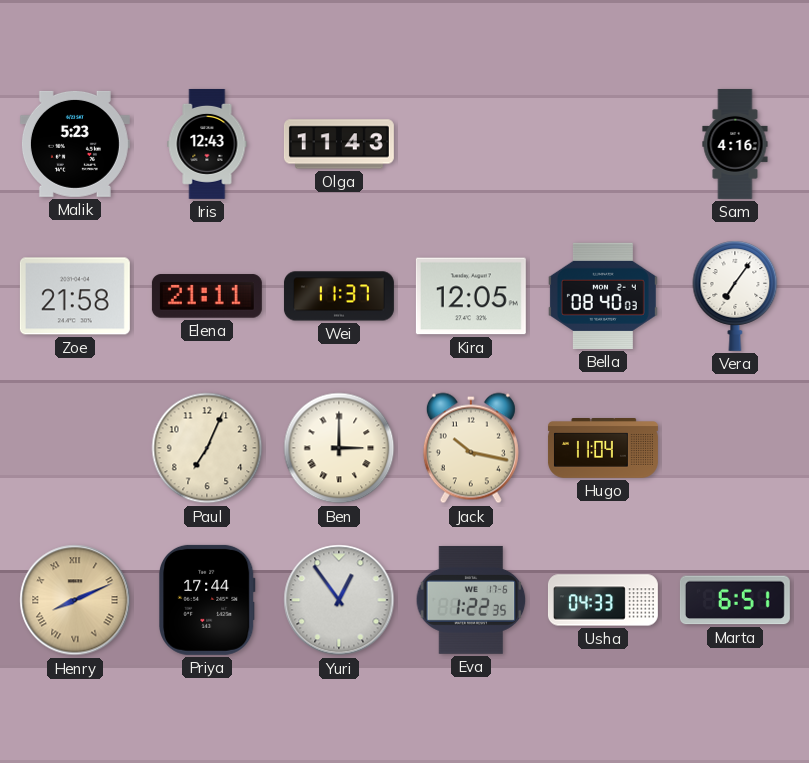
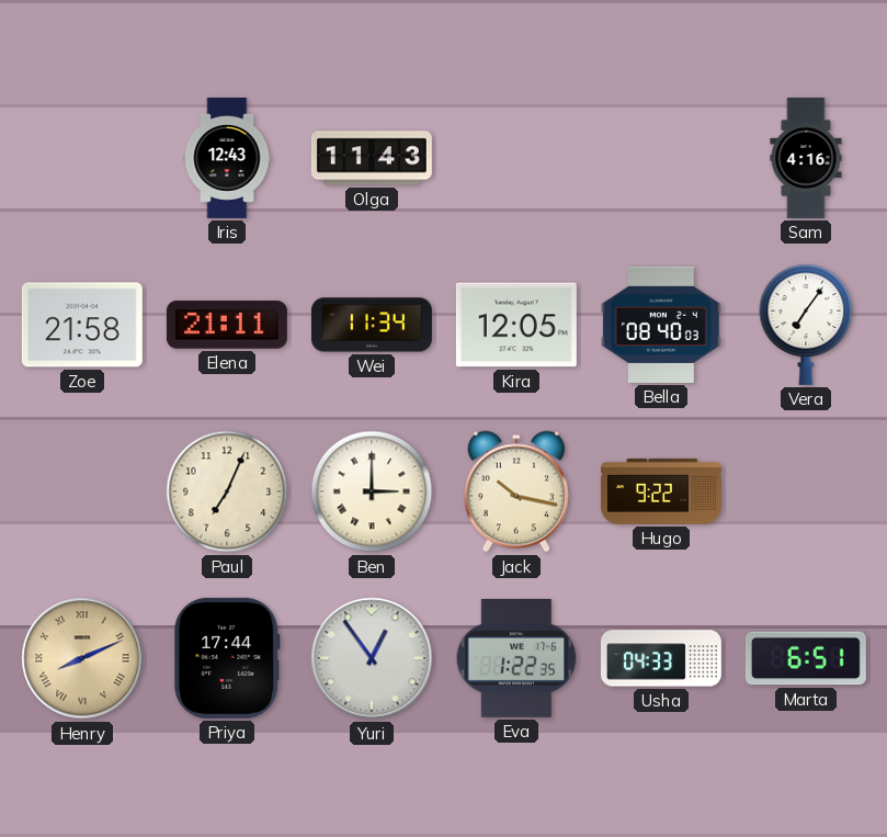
Malik: 5:23 -> none (75, 144)
Wei: 11:37 -> 11:34 (372, 325)
Hugo: 11:04 -> 9:22 (661, 493)
